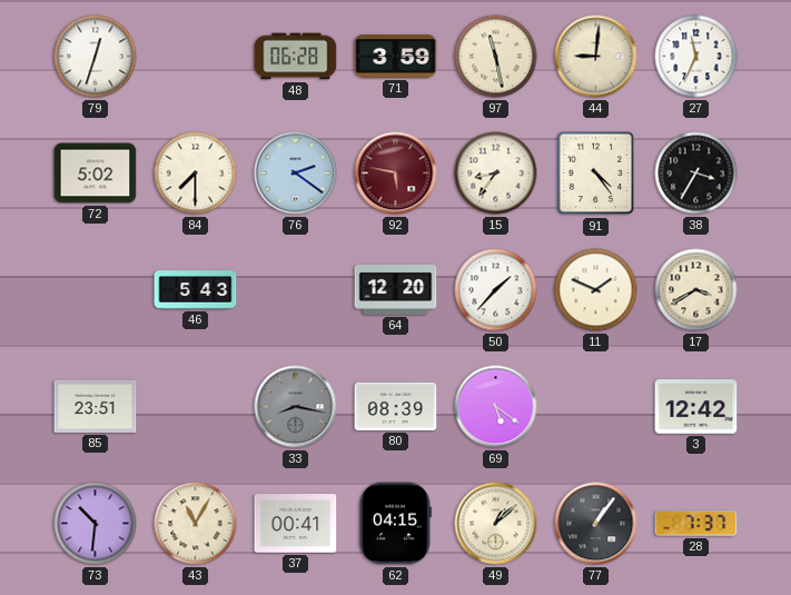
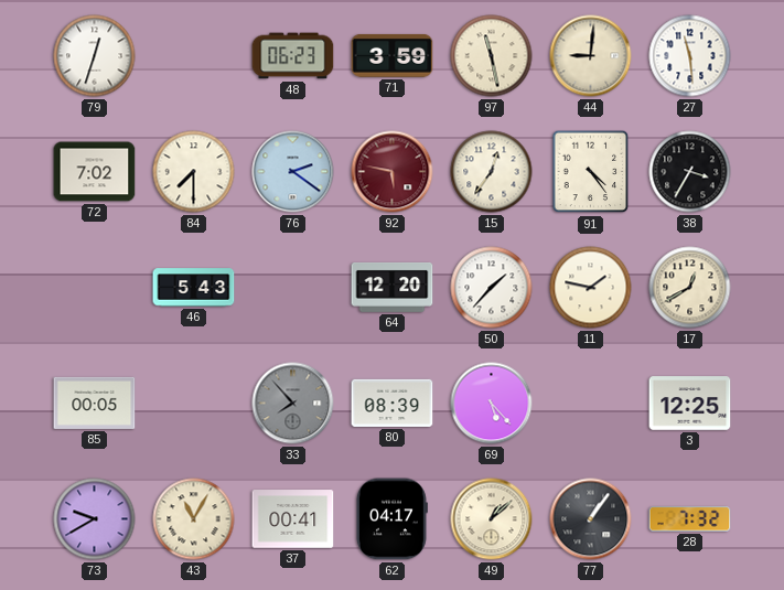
48: 06:28 -> 06:23 (293, 56)
27: 11:34 -> 11:29 (690, 56)
72: 5:02 -> 7:02 (95, 172)
15: 8:36 -> 12:36 (492, 172)
11: 1:49 -> 1:47 (591, 288)
17: 3:40 -> 12:40 (690, 288)
85: 23:51 -> 00:05 (95, 403)
33: 8:17 -> 7:53 (293, 404)
69: 5:21 -> 5:23 (492, 404)
3: 12:42 -> 12:25 (690, 404)
73: 10:31 -> 9:40 (95, 519)
62: 04:15 -> 04:17 (391, 519)
28: 7:37 -> 7:32 (690, 519)
